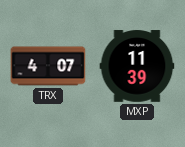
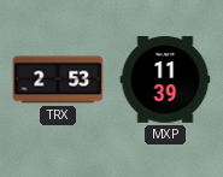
TRX: 4:07 -> 2:53 (58, 79)
